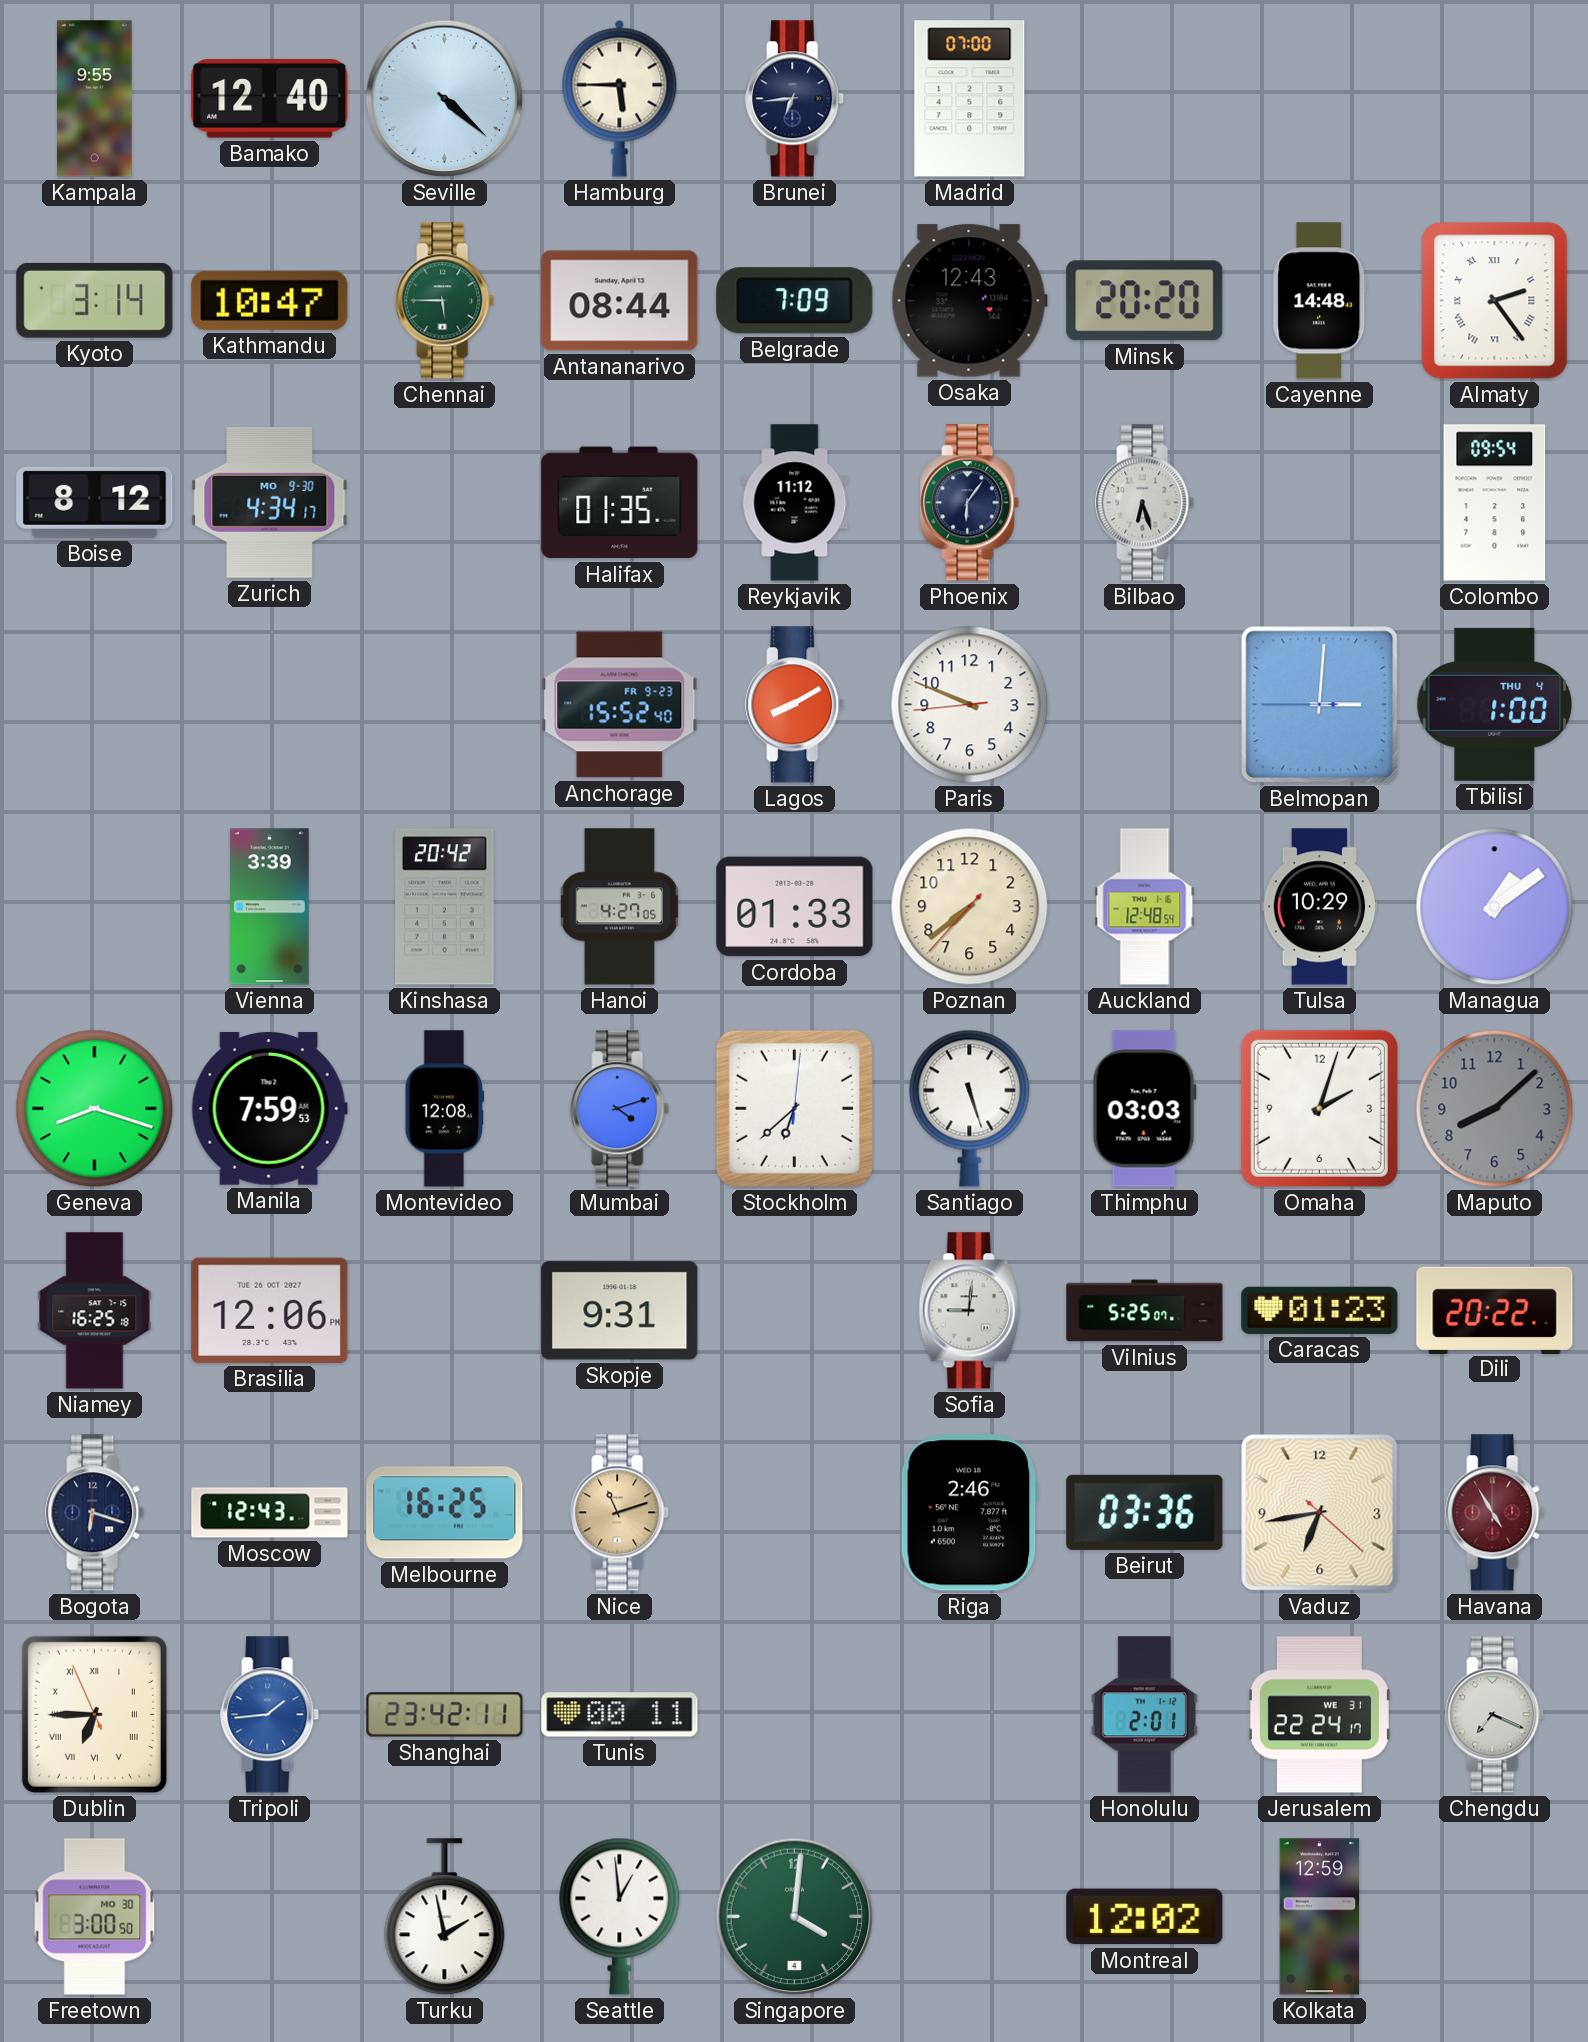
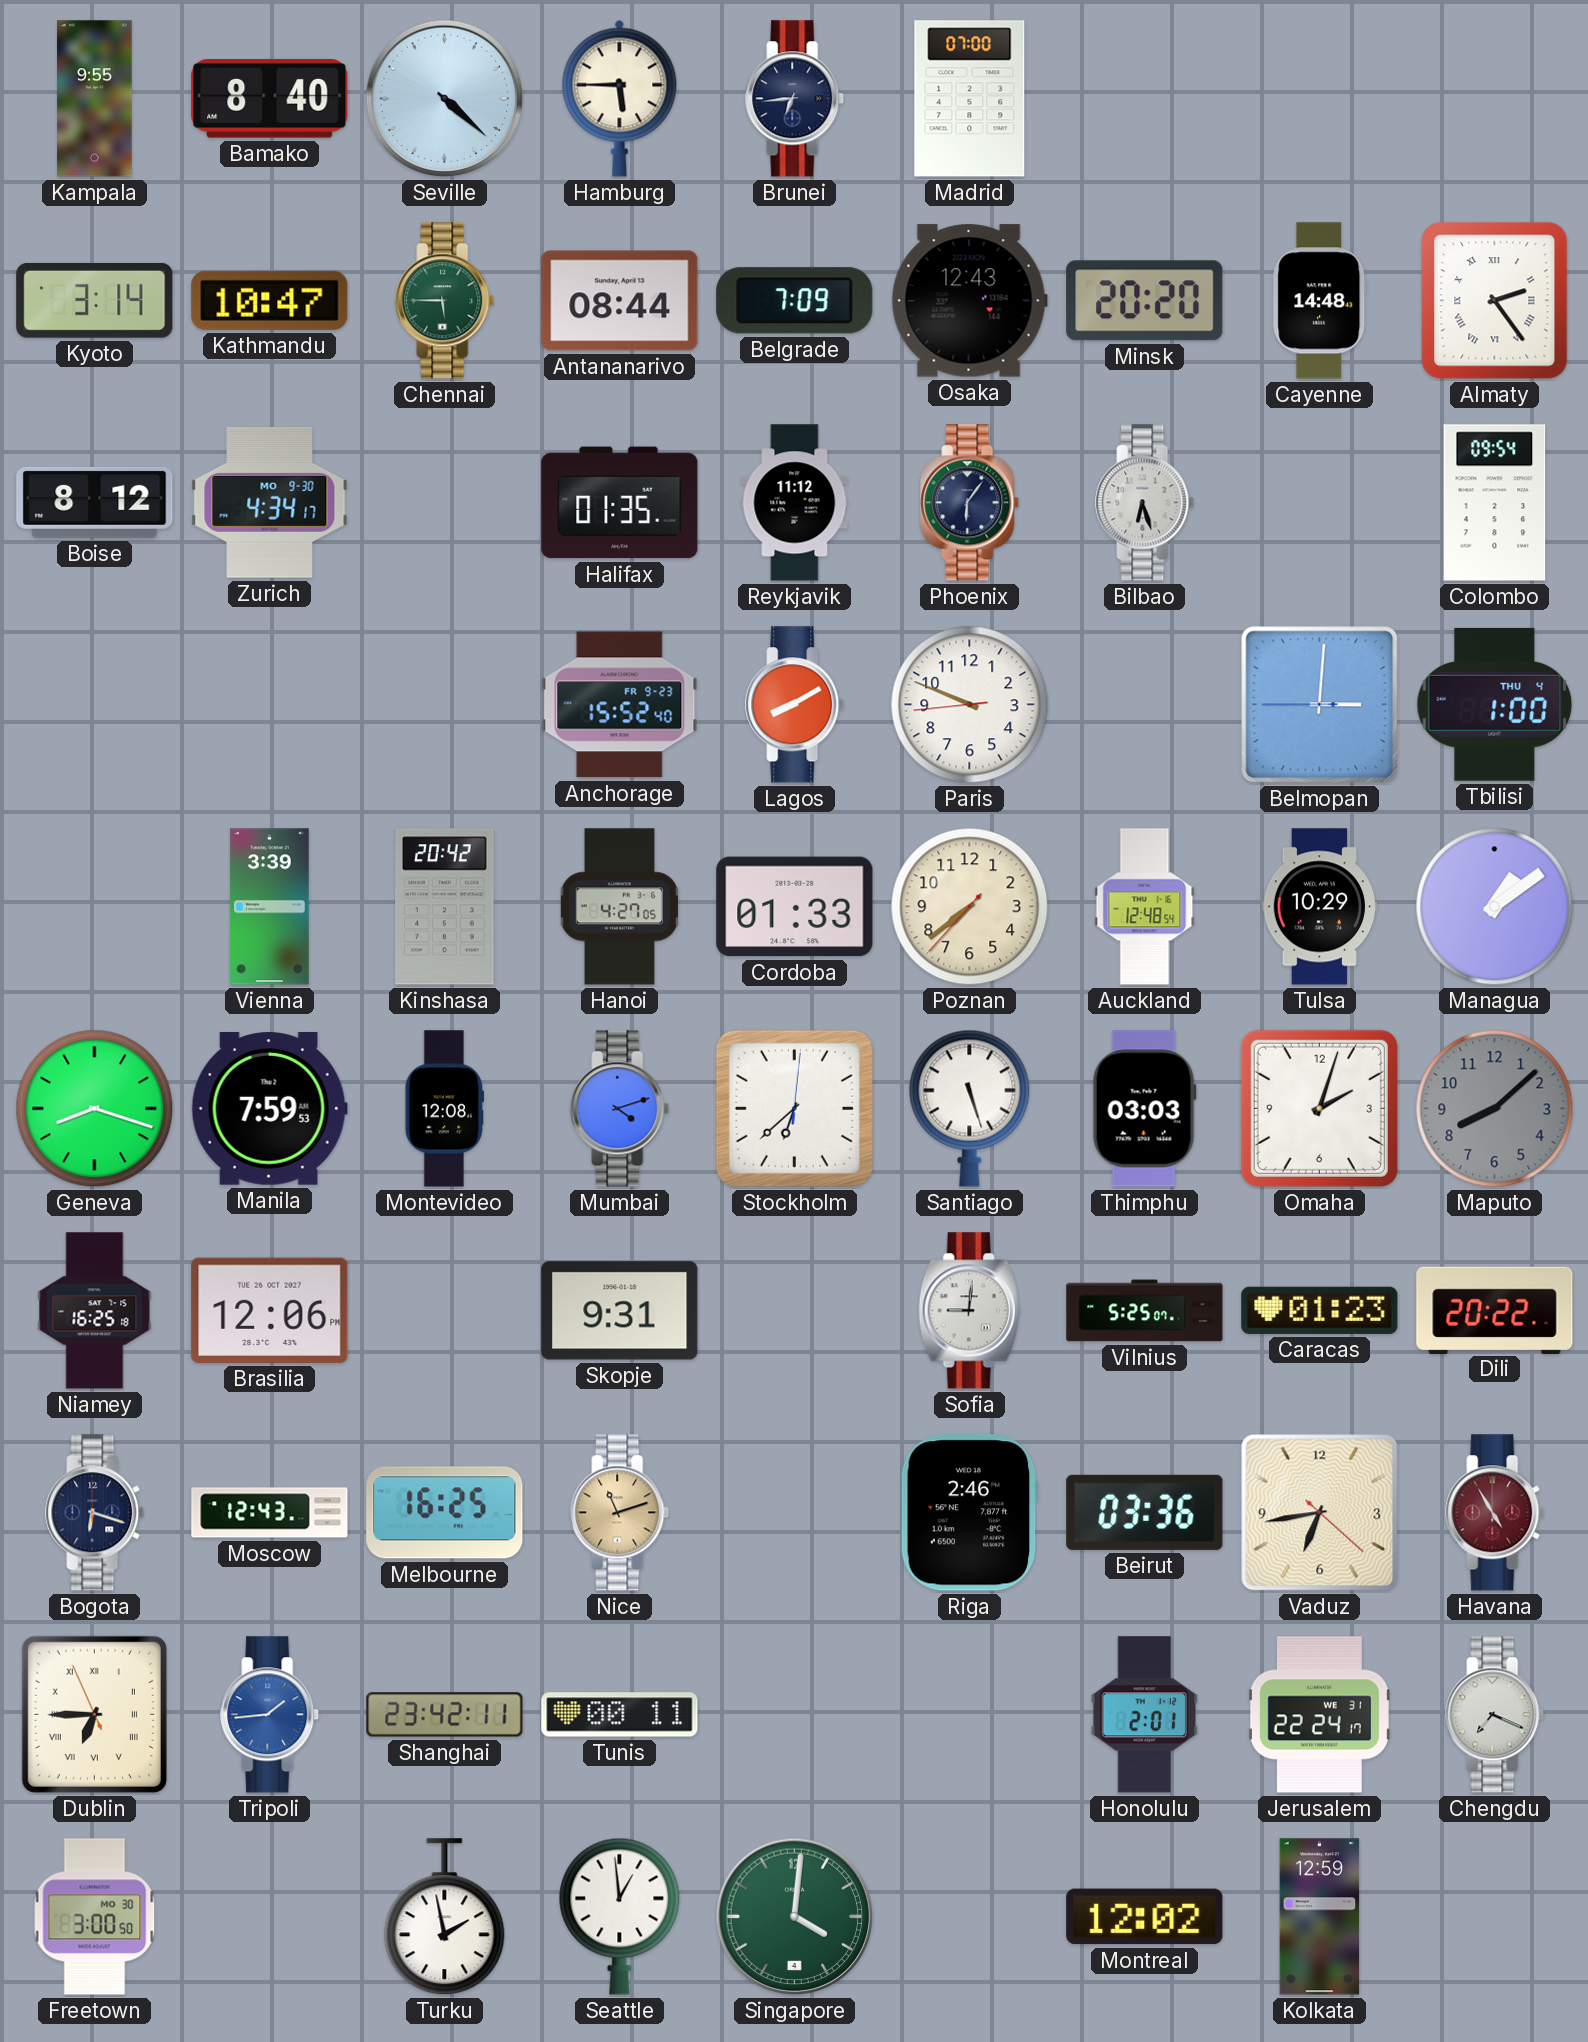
Bamako: 12:40 -> 8:40 (270, 99)
